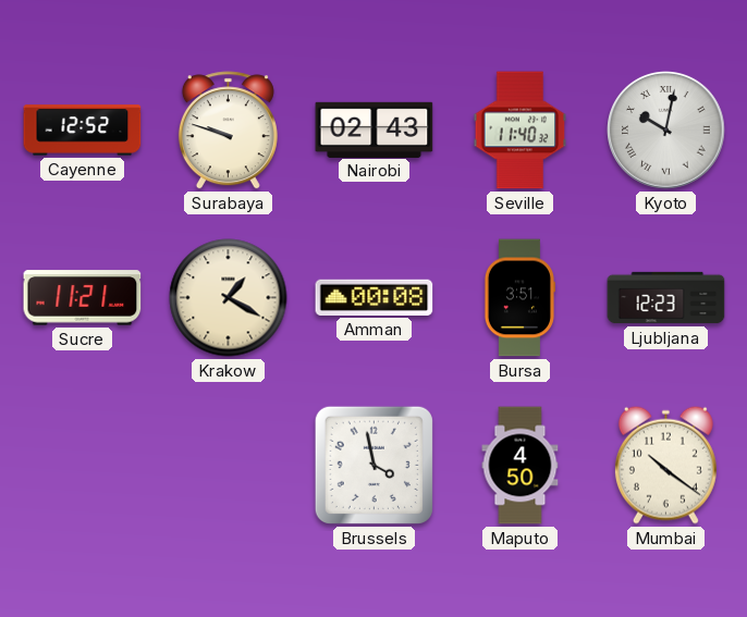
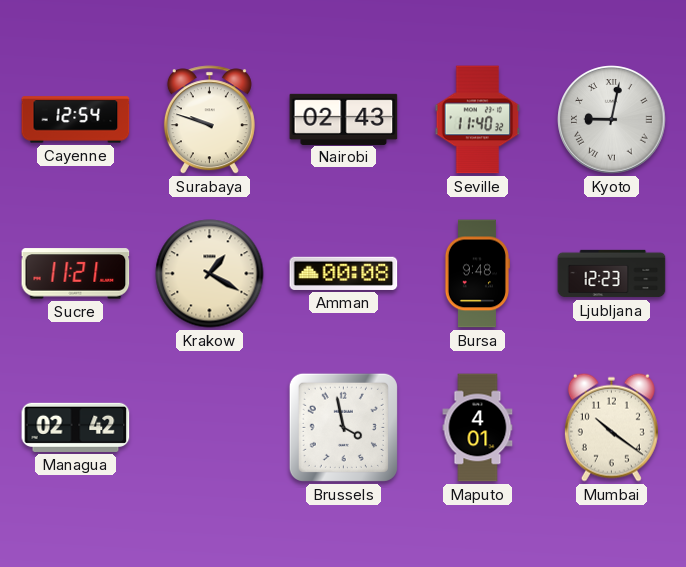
Cayenne: 12:52 -> 12:54 (76, 120)
Kyoto: 10:02 -> 9:02 (612, 120)
Bursa: 3:51 -> 9:48 (477, 274)
Managua: none -> 02:42 (76, 427)
Maputo: 4:50 -> 4:01 (478, 428)
